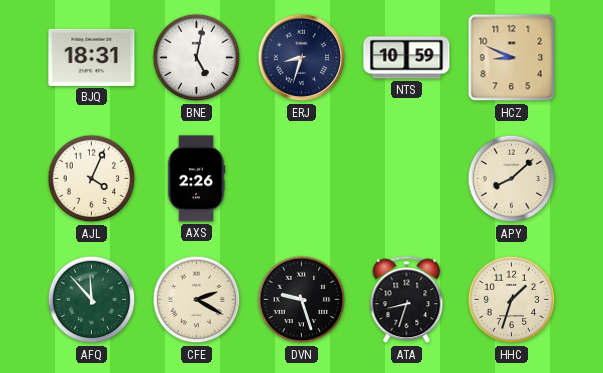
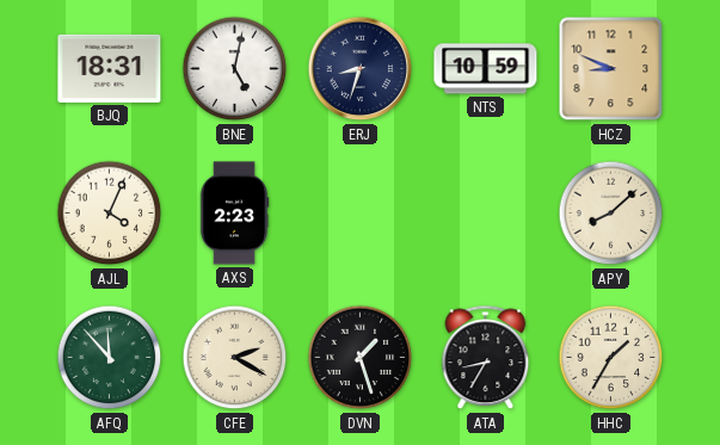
AXS: 2:26 -> 2:23 (234, 214)
DVN: 9:27 -> 1:27 (361, 358)
ATA: 8:33 -> 8:35 (486, 358)
HHC: 1:33 -> 1:35 (611, 358)
